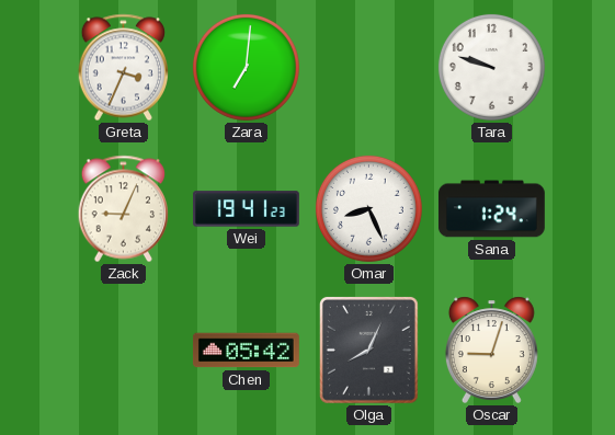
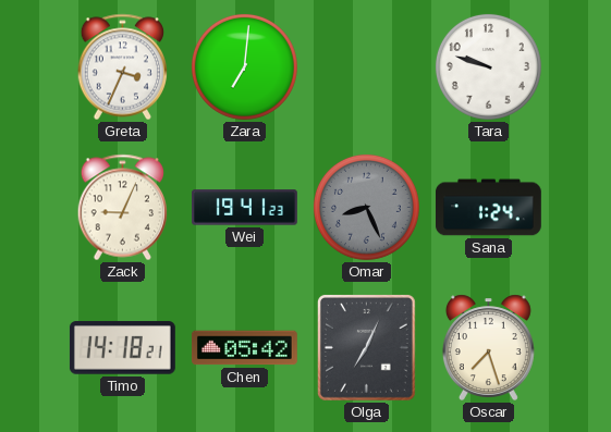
Omar dial: white -> grey (366, 207)
Timo: none -> 14:18 (122, 348)
Olga: 8:04 -> 7:04 (366, 347)
Oscar: 9:03 -> 7:27 (488, 347)
